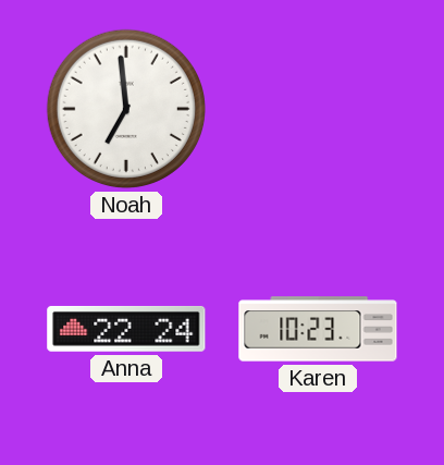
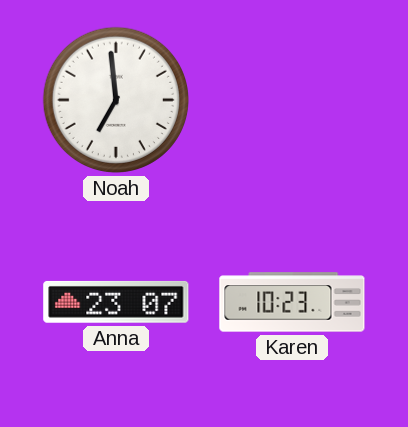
Anna: 22:24 -> 23:07 (116, 302)
